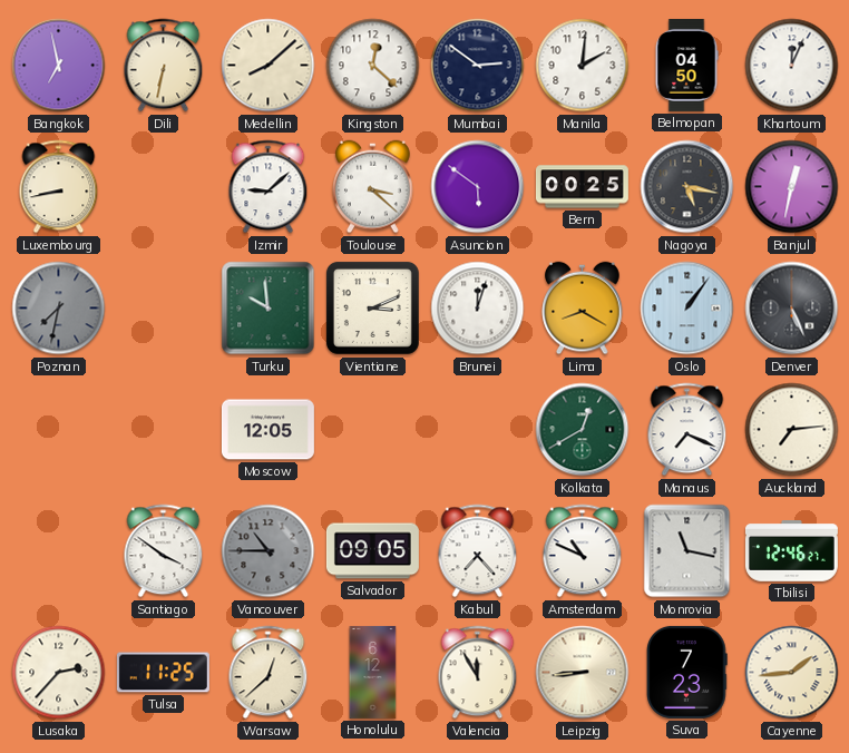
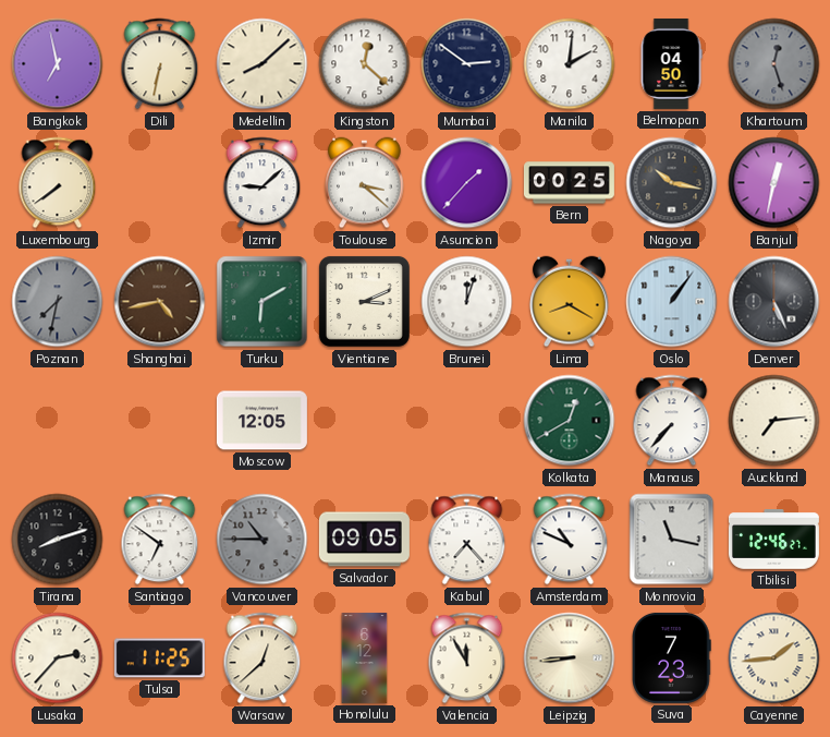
Khartoum: 12:04 -> 12:27 (774, 64)
Khartoum dial: white -> grey (774, 64)
Luxembourg: 8:43 -> 7:39 (58, 183)
Asuncion: 5:51 -> 1:37 (467, 183)
Nagoya: 5:17 -> 10:17 (672, 183)
Shanghai: none -> 4:43 (160, 302)
Turku: 9:59 -> 6:10 (263, 302)
Manaus: 7:19 -> 7:37 (672, 421)
Tirana: none -> 8:12 (58, 540)
Santiago: 3:51 -> 6:51 (160, 540)
